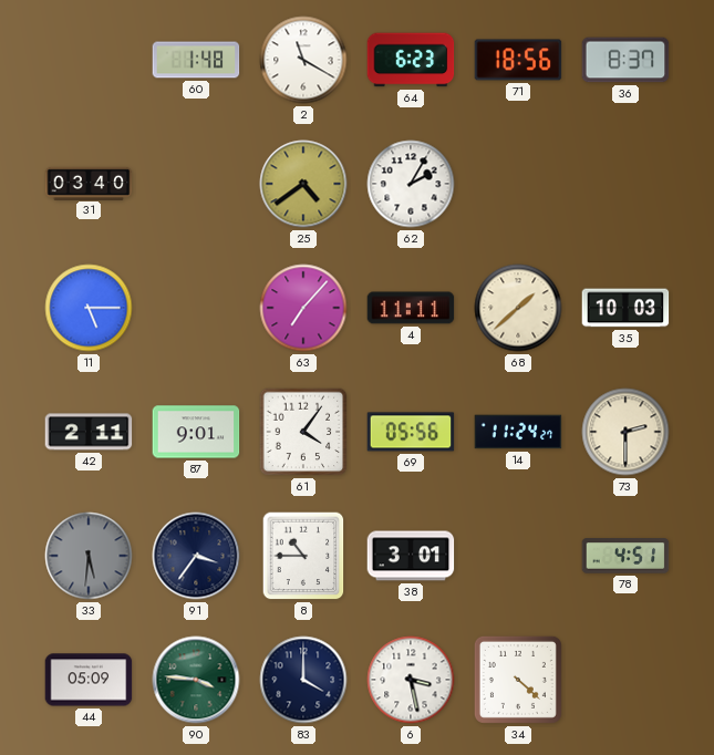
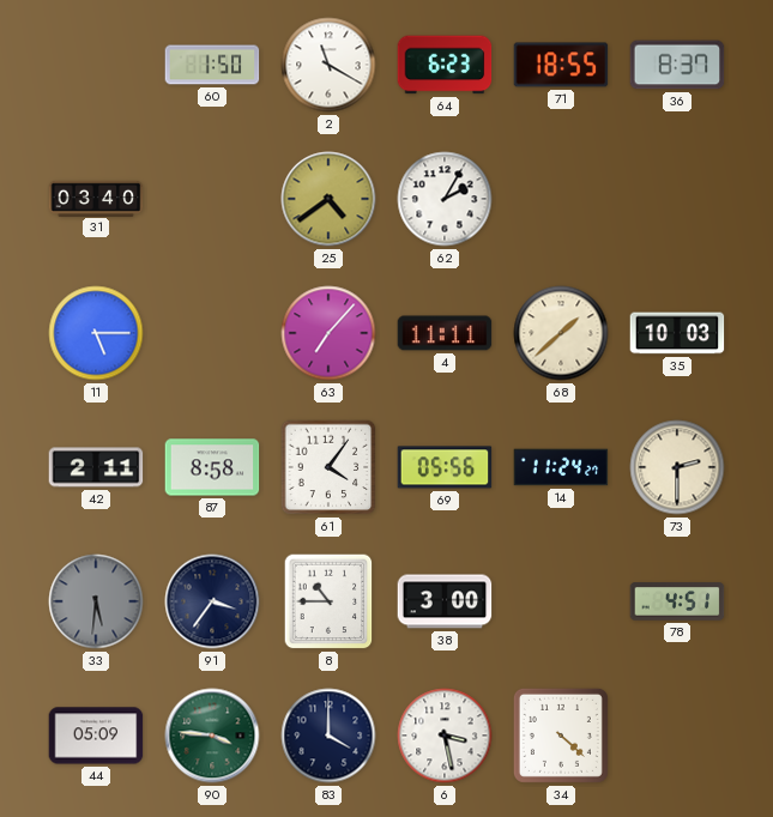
60: 1:48 -> 1:50 (212, 65)
71: 18:56 -> 18:55 (561, 65)
87: 9:01 -> 8:58 (212, 467)
38: 3:01 -> 3:00 (445, 601)
